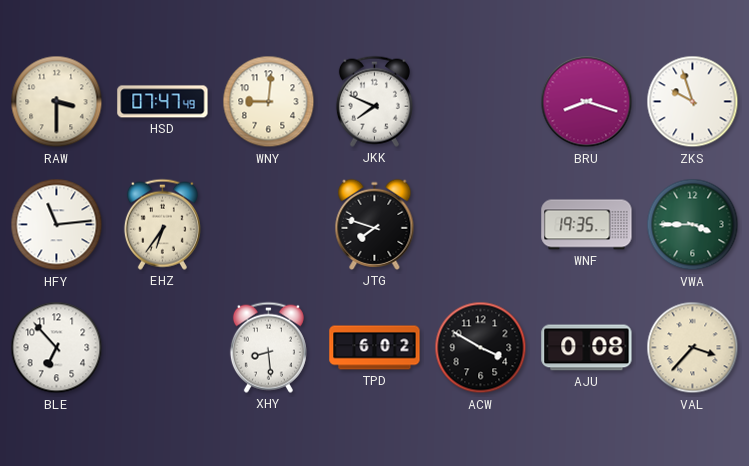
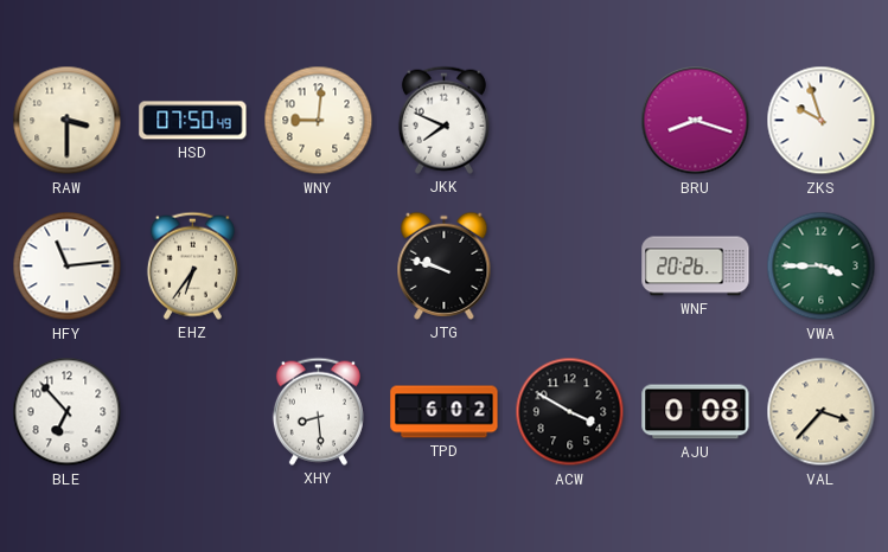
HSD: 07:47 -> 07:50 (193, 121)
JTG: 7:48 -> 9:48 (445, 265)
WNF: 19:35 -> 20:26 (696, 267)
